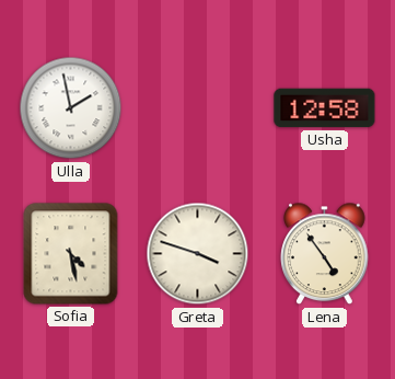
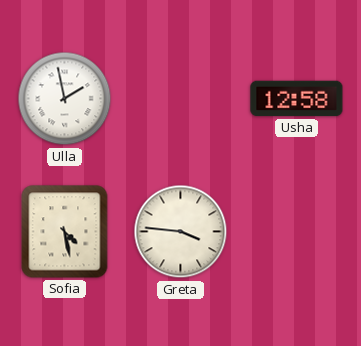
Greta: 3:48 -> 3:46 (181, 232)
Lena: 4:54 -> none (325, 254)
